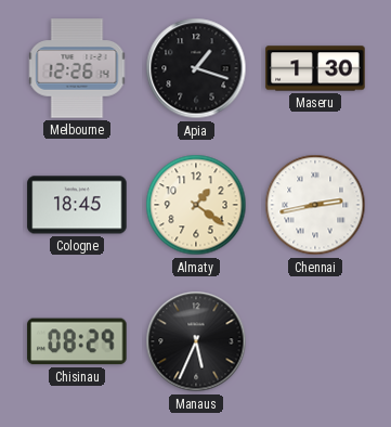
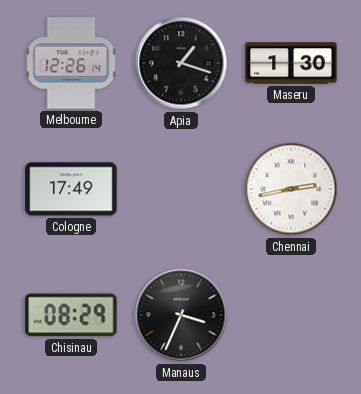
Cologne: 18:45 -> 17:49 (71, 189)
Almaty: 1:21 -> none (196, 205)
Manaus: 5:34 -> 3:34 (181, 315)
